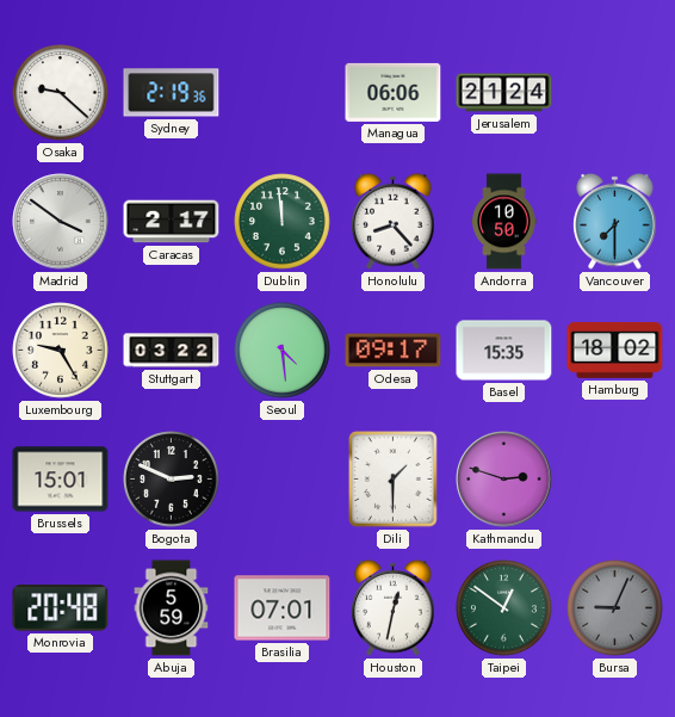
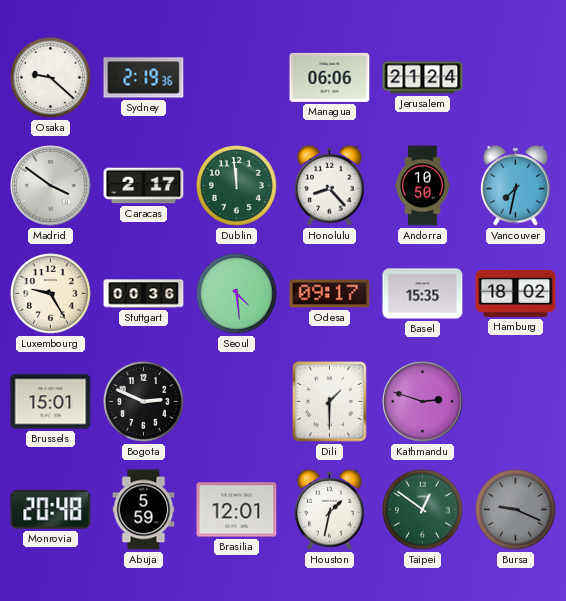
Vancouver: 7:30 -> 7:32 (516, 185)
Stuttgart: 03:22 -> 00:36 (144, 294)
Brasilia: 07:01 -> 12:01 (237, 510)
Houston: 12:32 -> 1:32 (330, 509)
Bursa: 9:04 -> 9:19 (516, 510)
